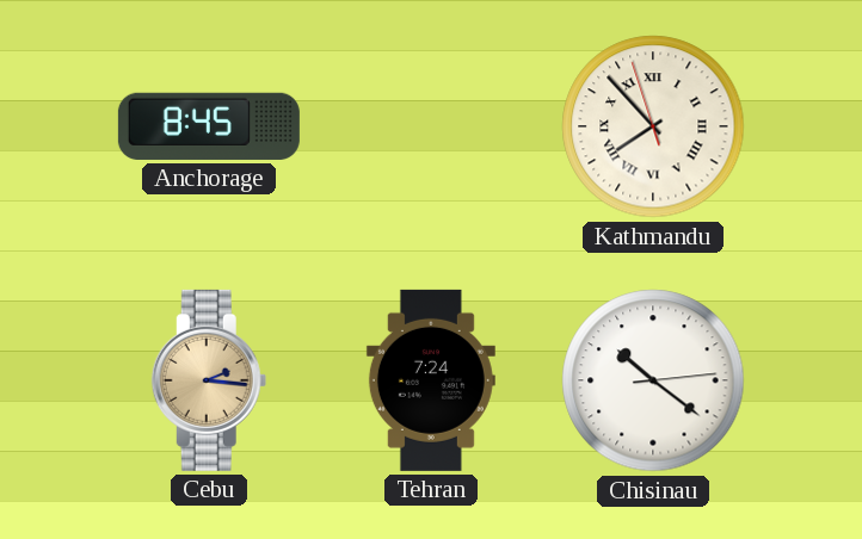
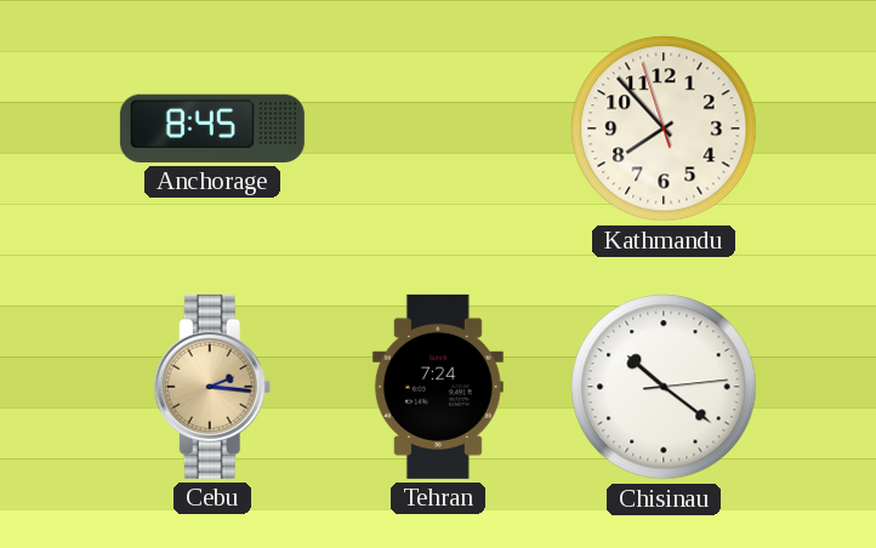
Kathmandu numerals: Roman -> Arabic (664, 129)
